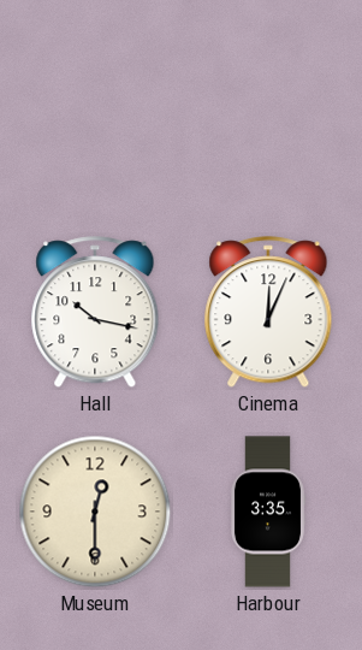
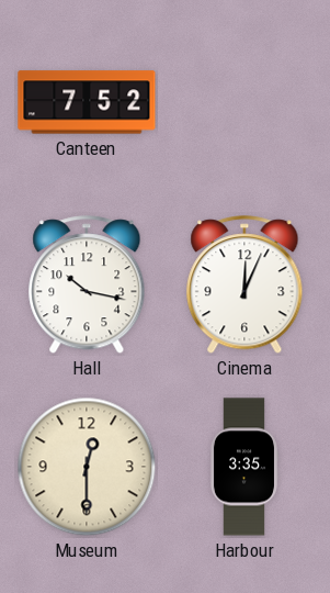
Canteen: none -> 7:52 (87, 102)
